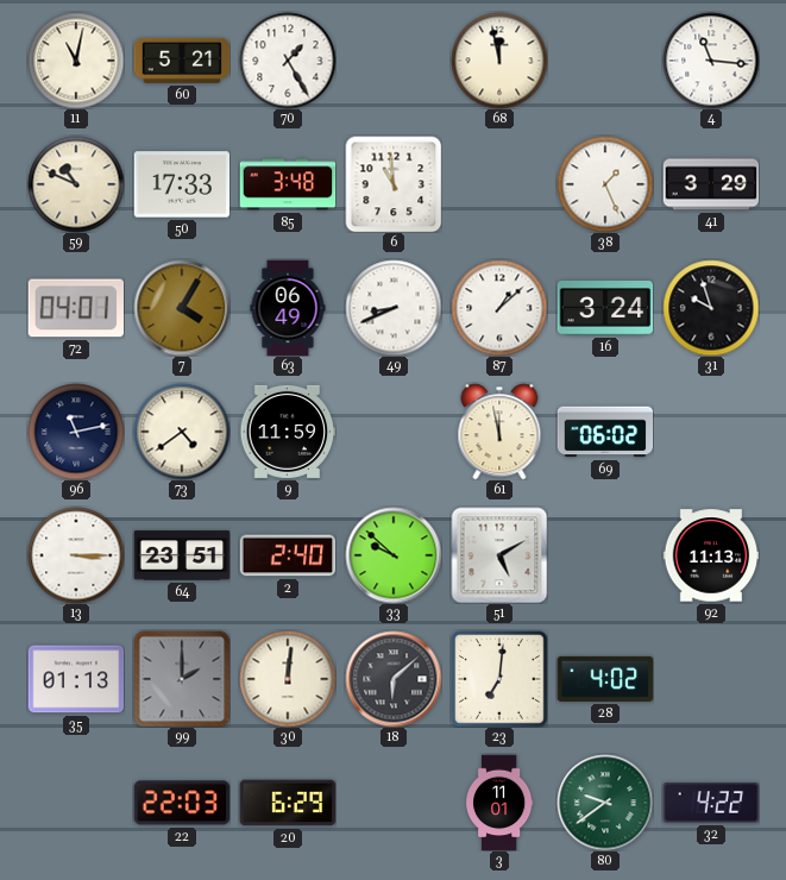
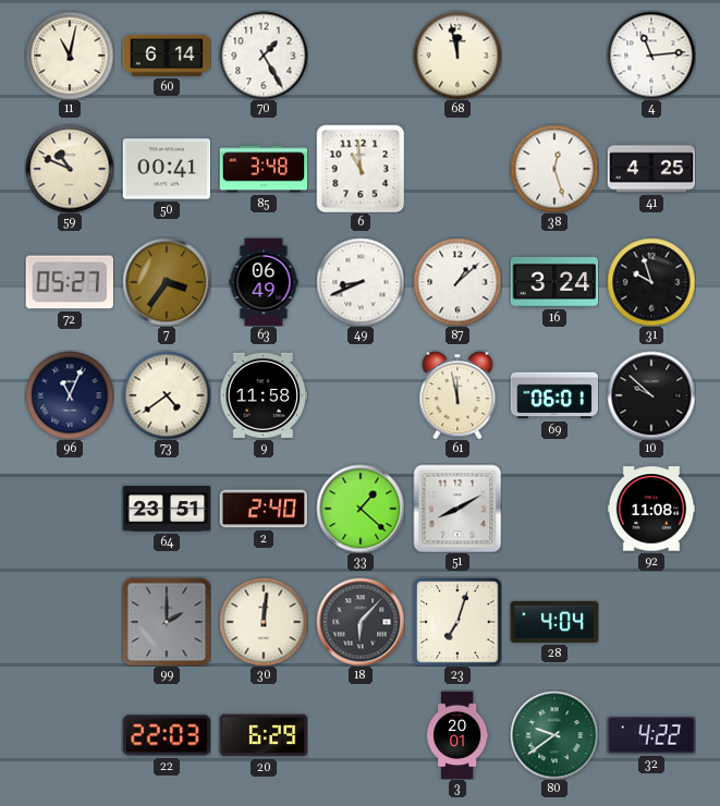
60: 5:21 -> 6:14 (167, 56)
4: 11:16 -> 11:14 (651, 56)
50: 17:33 -> 00:41 (167, 169)
38: 1:26 -> 12:27 (554, 169)
41: 3:29 -> 4:25 (651, 169)
72: 04:01 -> 05:27 (69, 282)
7: 4:05 -> 3:36 (167, 282)
96: 11:13 -> 11:04 (70, 395)
9: 11:59 -> 11:58 (264, 395)
69: 06:02 -> 06:01 (554, 395)
10: none -> 9:52 (651, 395)
13: 3:15 -> none (76, 555)
33: 9:52 -> 1:22 (361, 509)
51: 5:10 -> 8:10 (457, 509)
92: 11:13 -> 11:08 (651, 509)
35: 01:13 -> none (76, 679)
18: 6:08 -> 6:07 (361, 622)
23: 7:01 -> 7:03 (457, 622)
28: 4:02 -> 4:04 (554, 622)
3: 11:01 -> 20:01 (459, 735)
